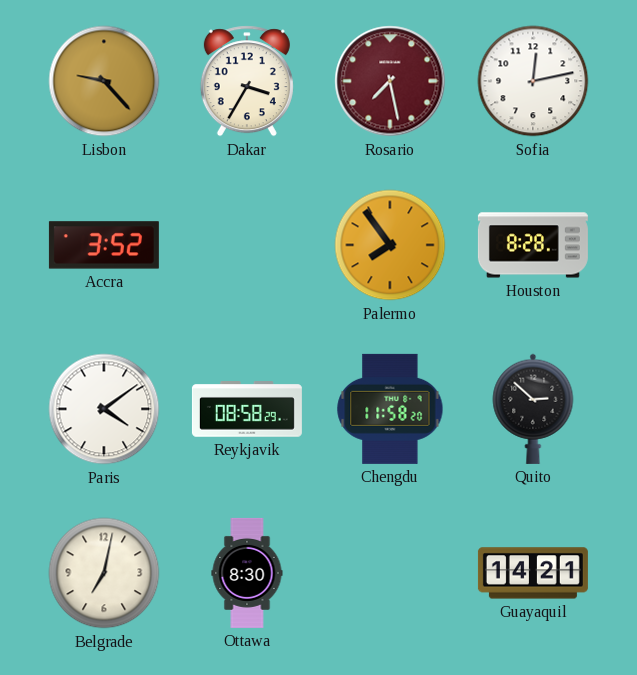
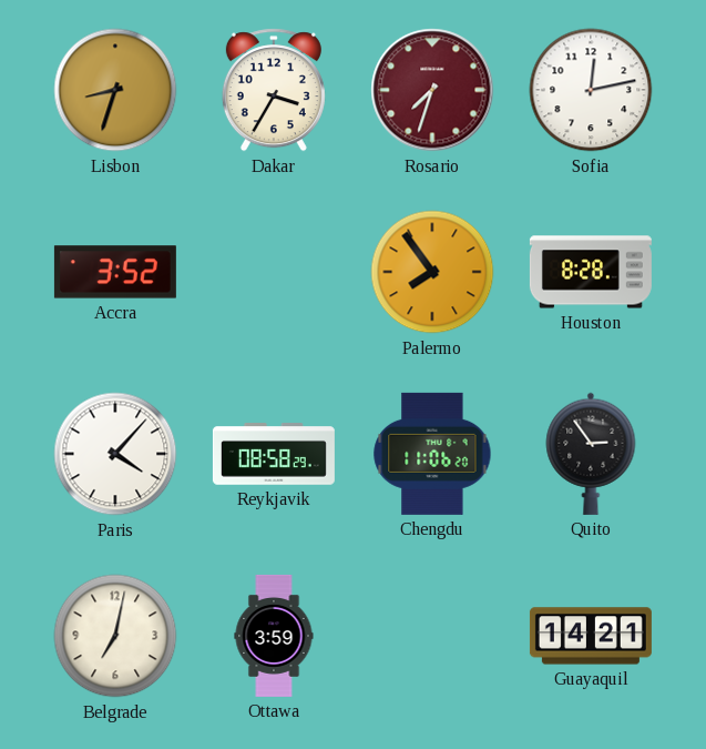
Lisbon: 9:23 -> 8:33 (115, 90)
Rosario: 7:28 -> 7:33 (432, 90)
Paris: 4:09 -> 4:07 (115, 454)
Chengdu: 11:58 -> 11:06 (432, 454)
Quito: 2:52 -> 2:54 (591, 454)
Ottawa: 8:30 -> 3:59 (274, 636)
